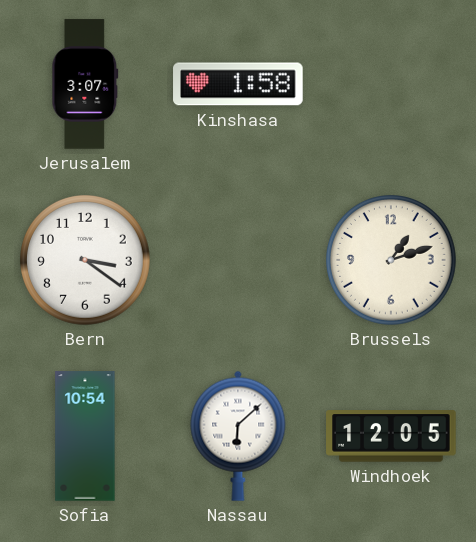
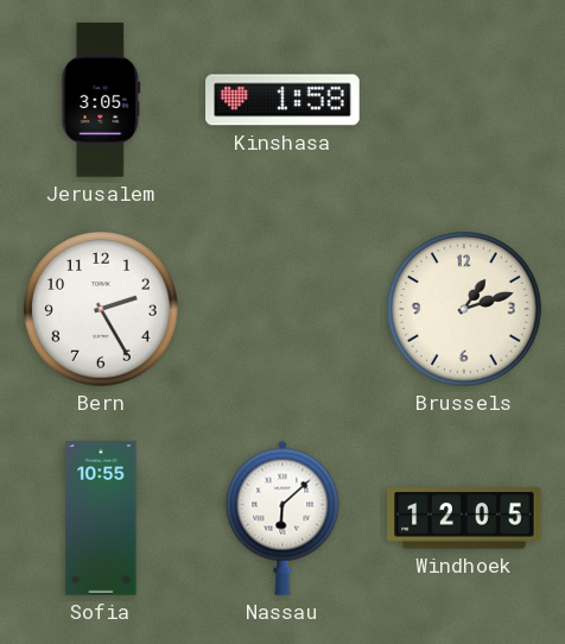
Jerusalem: 3:07 -> 3:05 (101, 100)
Bern: 3:21 -> 2:25 (102, 310)
Sofia: 10:54 -> 10:55 (101, 518)
